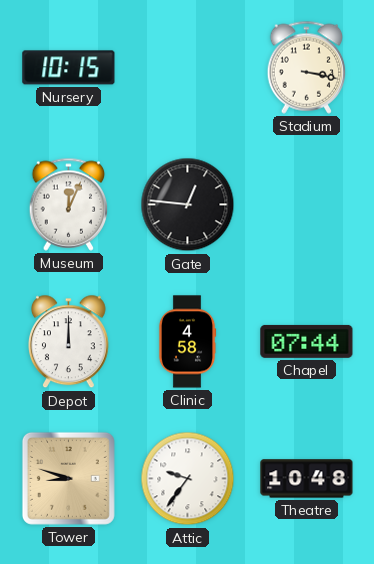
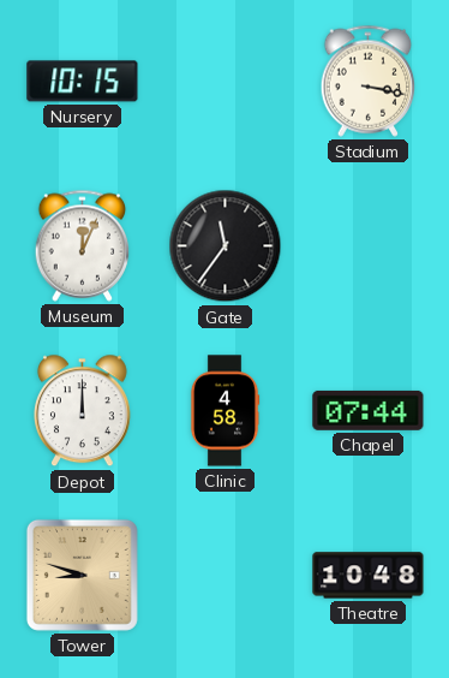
Gate: 12:46 -> 11:36 (226, 246)
Attic: 9:36 -> none (188, 479)
